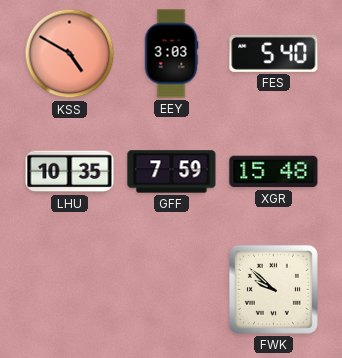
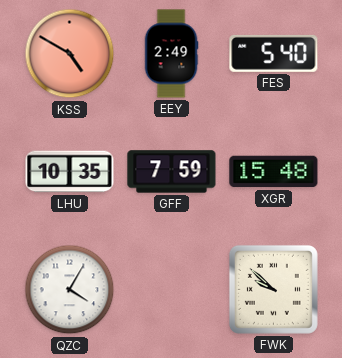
EEY: 3:03 -> 2:49 (171, 54)
QZC: none -> 4:05 (70, 290)
